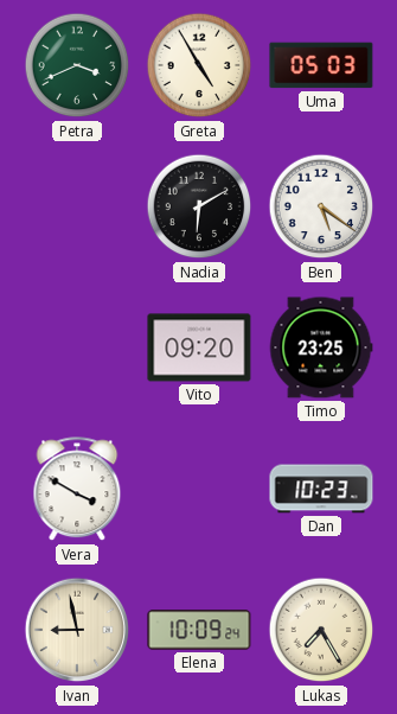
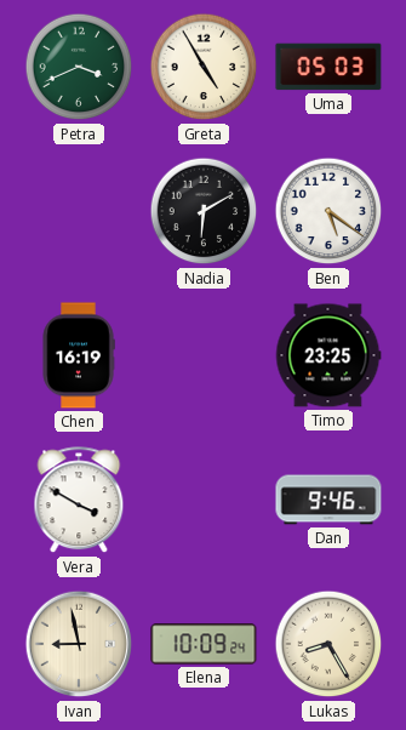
Chen: none -> 16:19 (79, 355)
Vito: 09:20 -> none (199, 348)
Dan: 10:23 -> 9:46 (328, 500)
Lukas: 7:25 -> 8:25 (328, 644)
